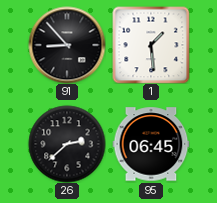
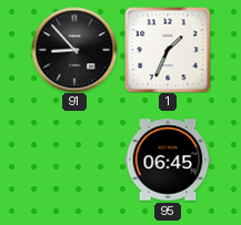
1: 1:29 -> 1:34 (168, 50)
26: 2:38 -> none (67, 144)
